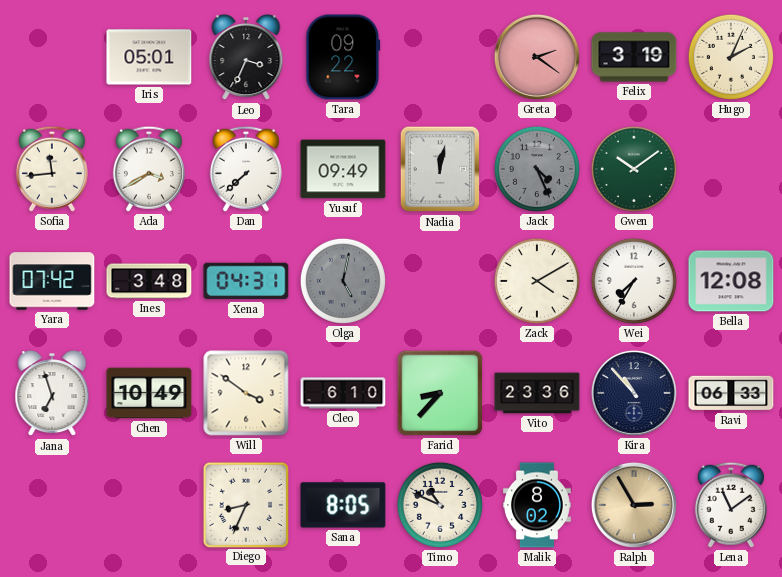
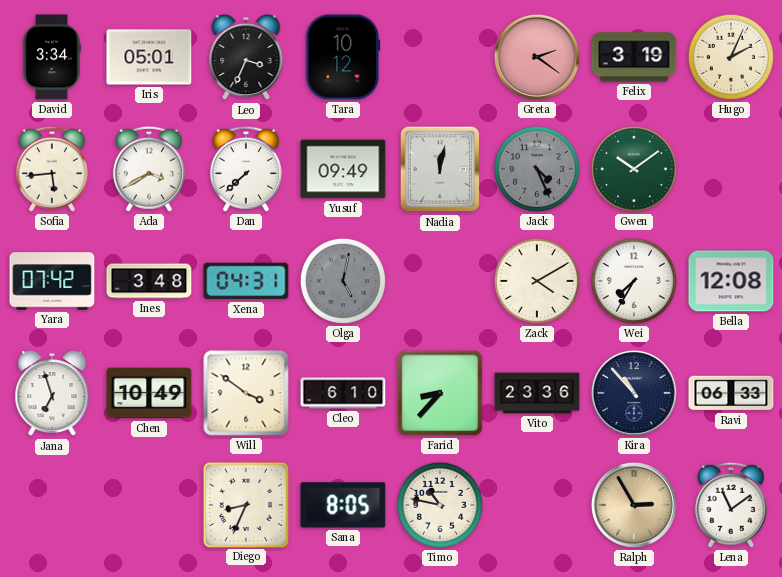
David: none -> 3:34 (52, 57)
Tara: 09:22 -> 10:12 (343, 57)
Sofia: 11:44 -> 5:44 (52, 169)
Timo: 10:49 -> 10:47 (440, 505)
Malik: 8:02 -> none (537, 505)
